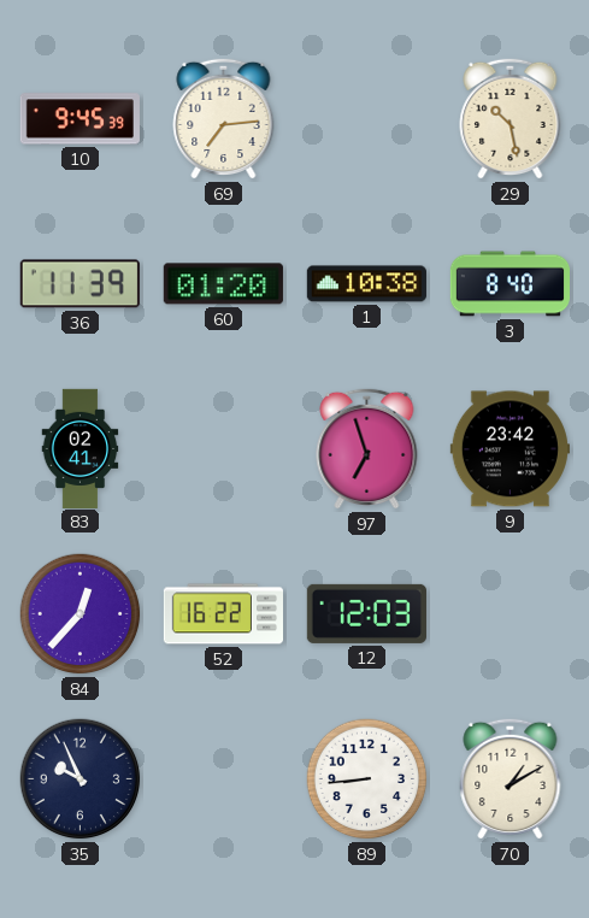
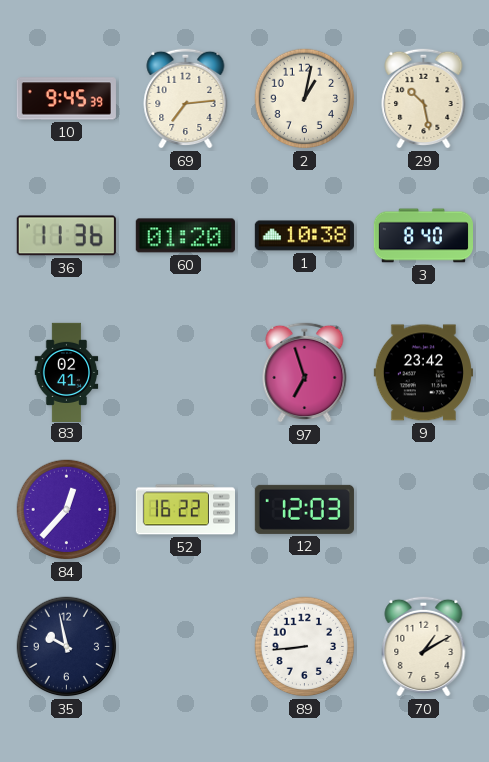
2: none -> 1:02 (305, 99)
36: 11:39 -> 11:36 (66, 236)
35: 9:56 -> 9:58 (67, 647)
